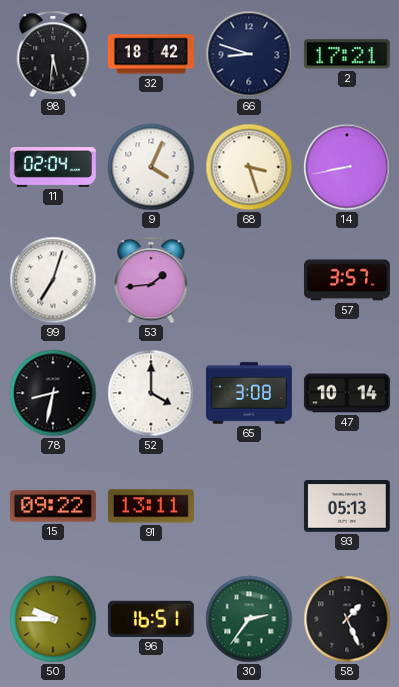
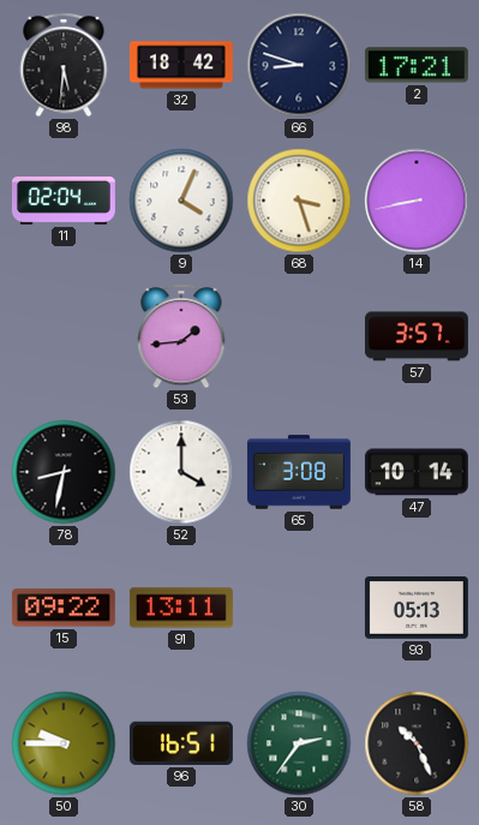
99: 7:03 -> none (53, 280)
58: 1:26 -> 10:26 (417, 743)
